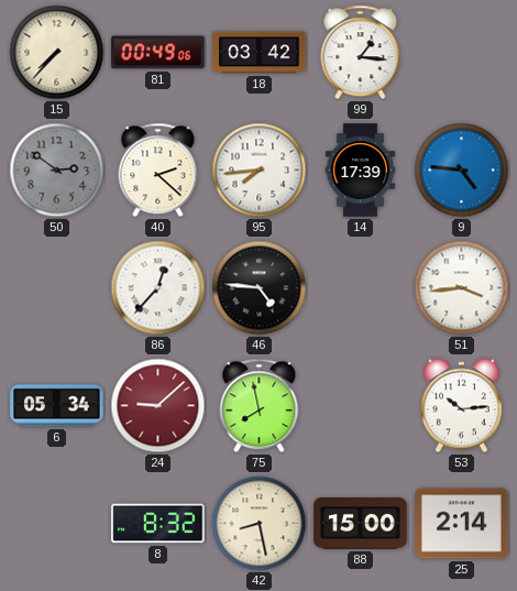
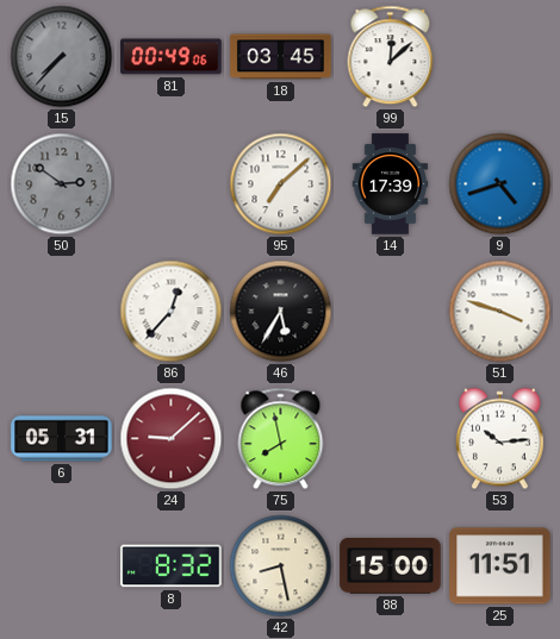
15 dial: cream -> grey (62, 57)
18: 03:42 -> 03:45 (281, 57)
99: 1:16 -> 12:08 (391, 57)
40: 2:22 -> none (158, 171)
95: 7:44 -> 7:08 (281, 184)
9: 4:46 -> 4:42 (500, 184)
46: 4:46 -> 5:35 (281, 312)
51: 3:44 -> 3:48 (500, 312)
6: 05:34 -> 05:31 (62, 439)
25: 2:14 -> 11:51 (500, 566)
